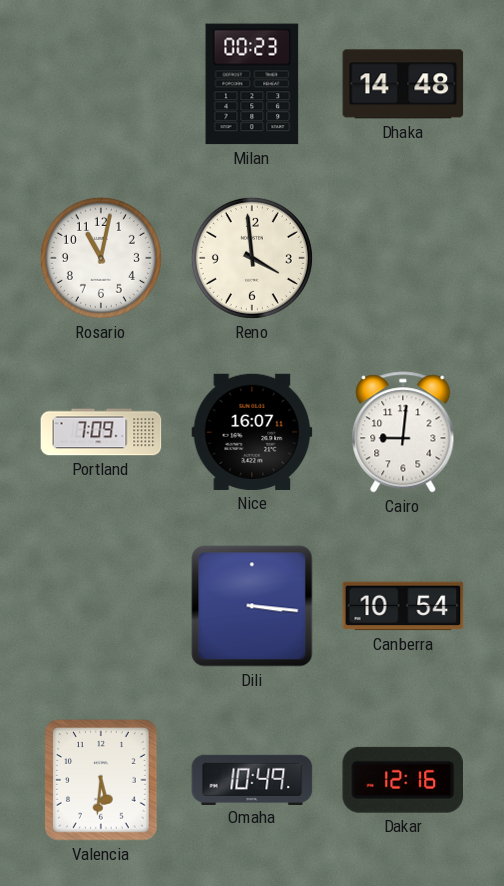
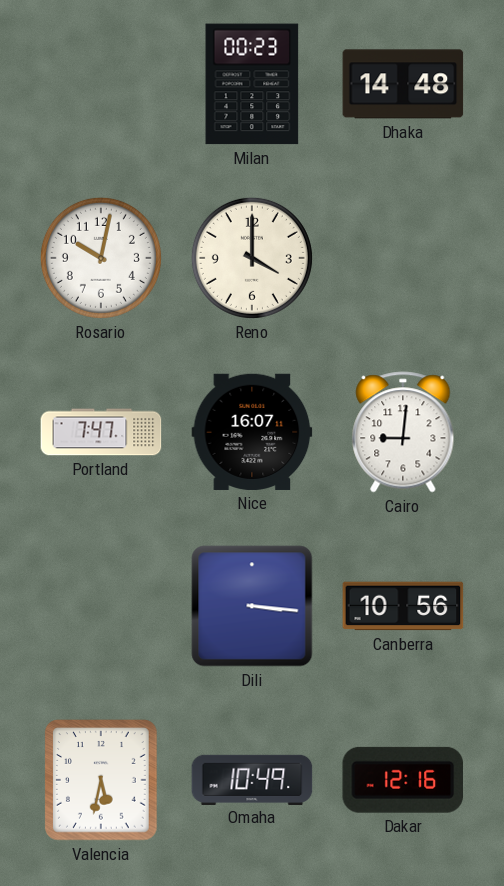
Rosario: 11:02 -> 10:02 (101, 258)
Reno: 3:59 -> 4:00 (252, 258)
Portland: 7:09 -> 7:47 (101, 432)
Canberra: 10:54 -> 10:56 (403, 606)
Valencia: 5:31 -> 5:32 (102, 780)
